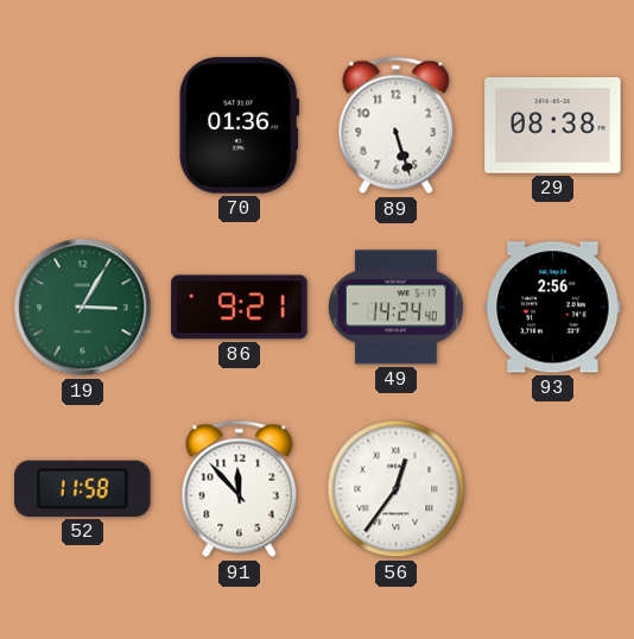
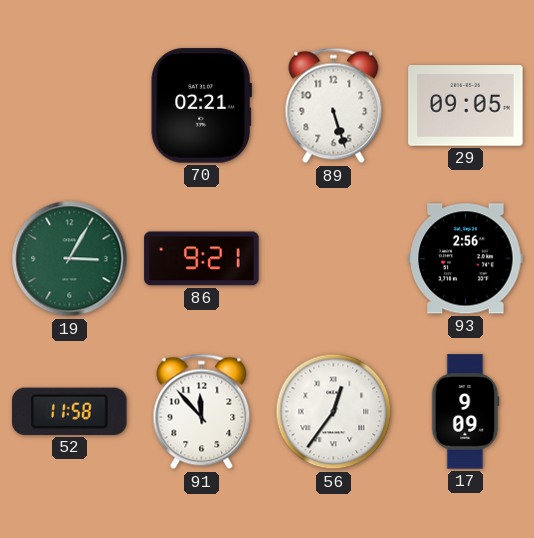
70: 01:36 -> 02:21 (201, 106)
29: 08:38 -> 09:05 (466, 106)
49: 14:24 -> none (395, 308)
17: none -> 9:09 (465, 412)
